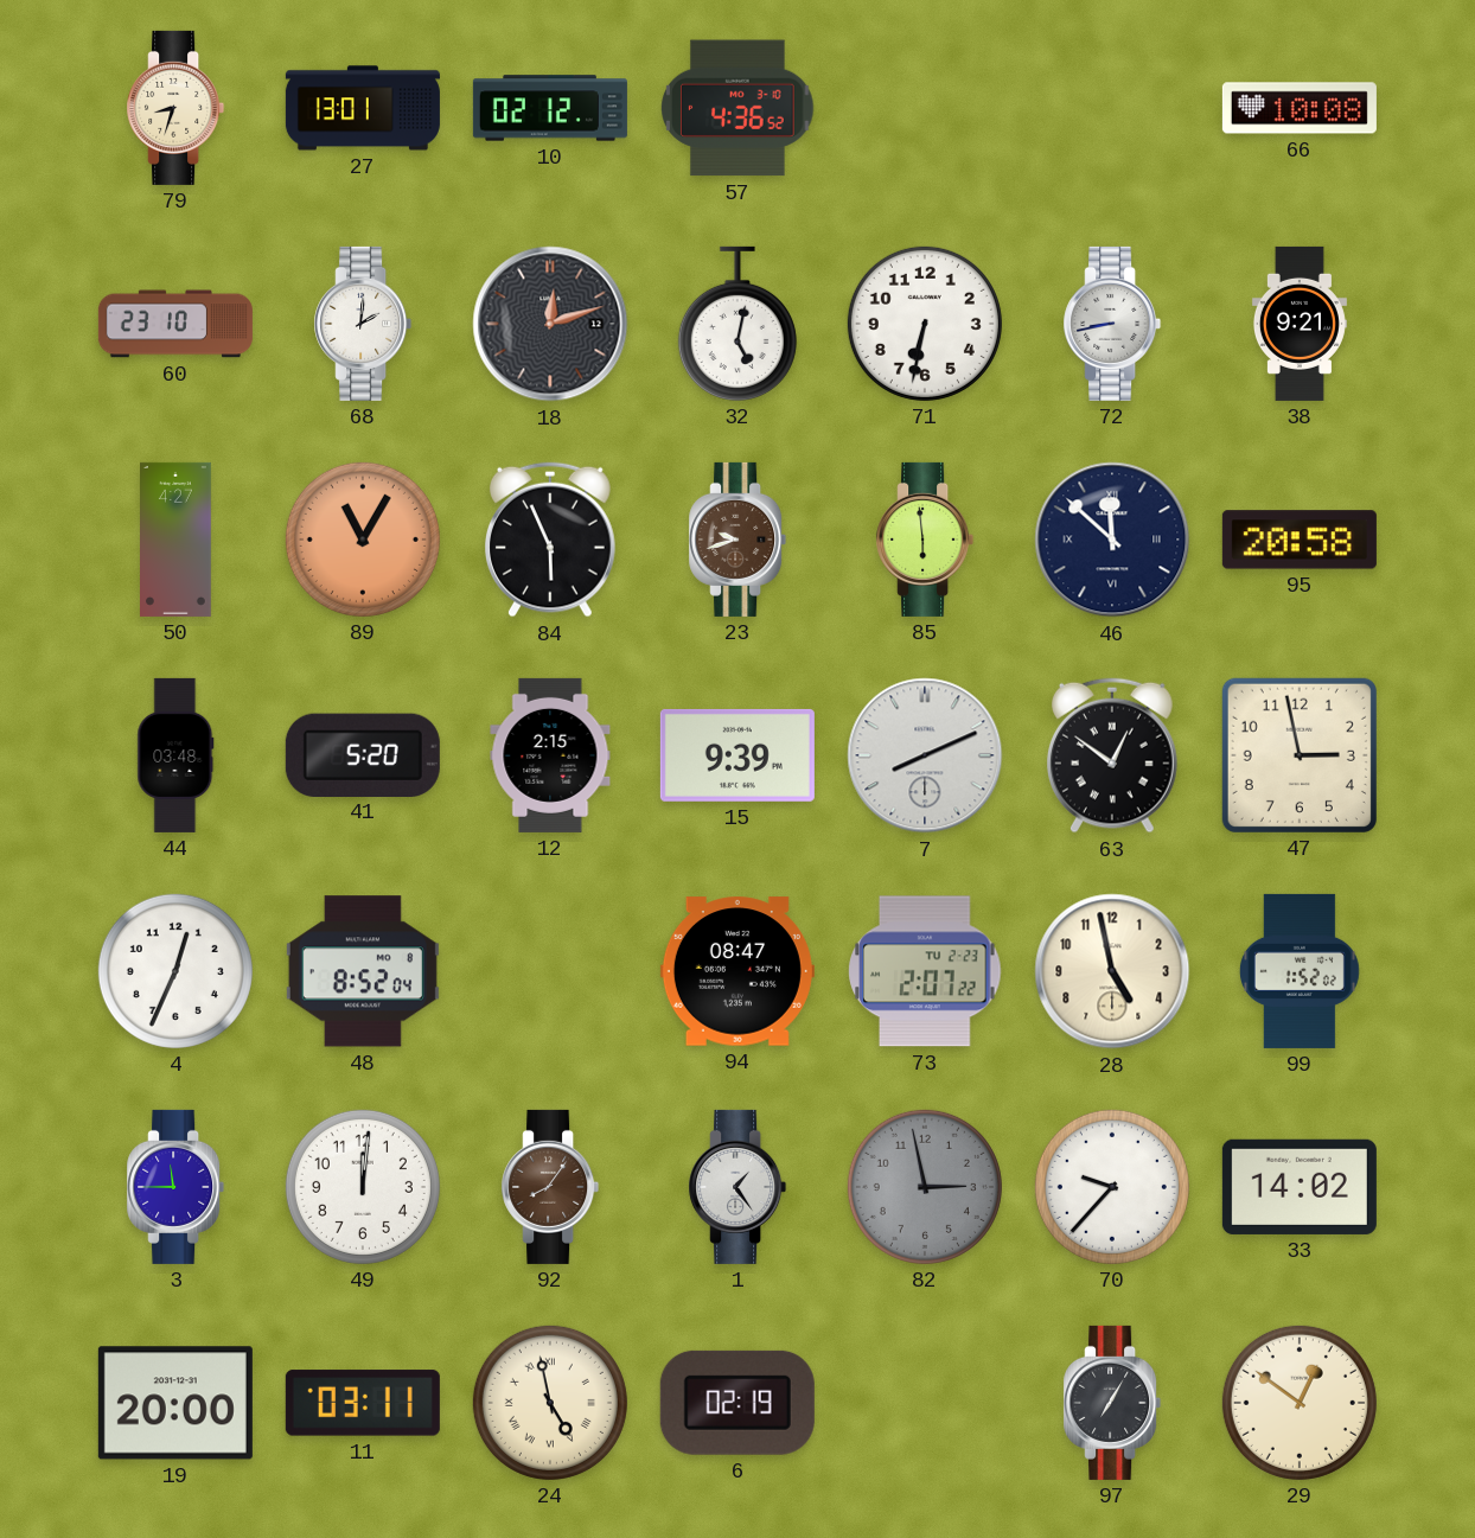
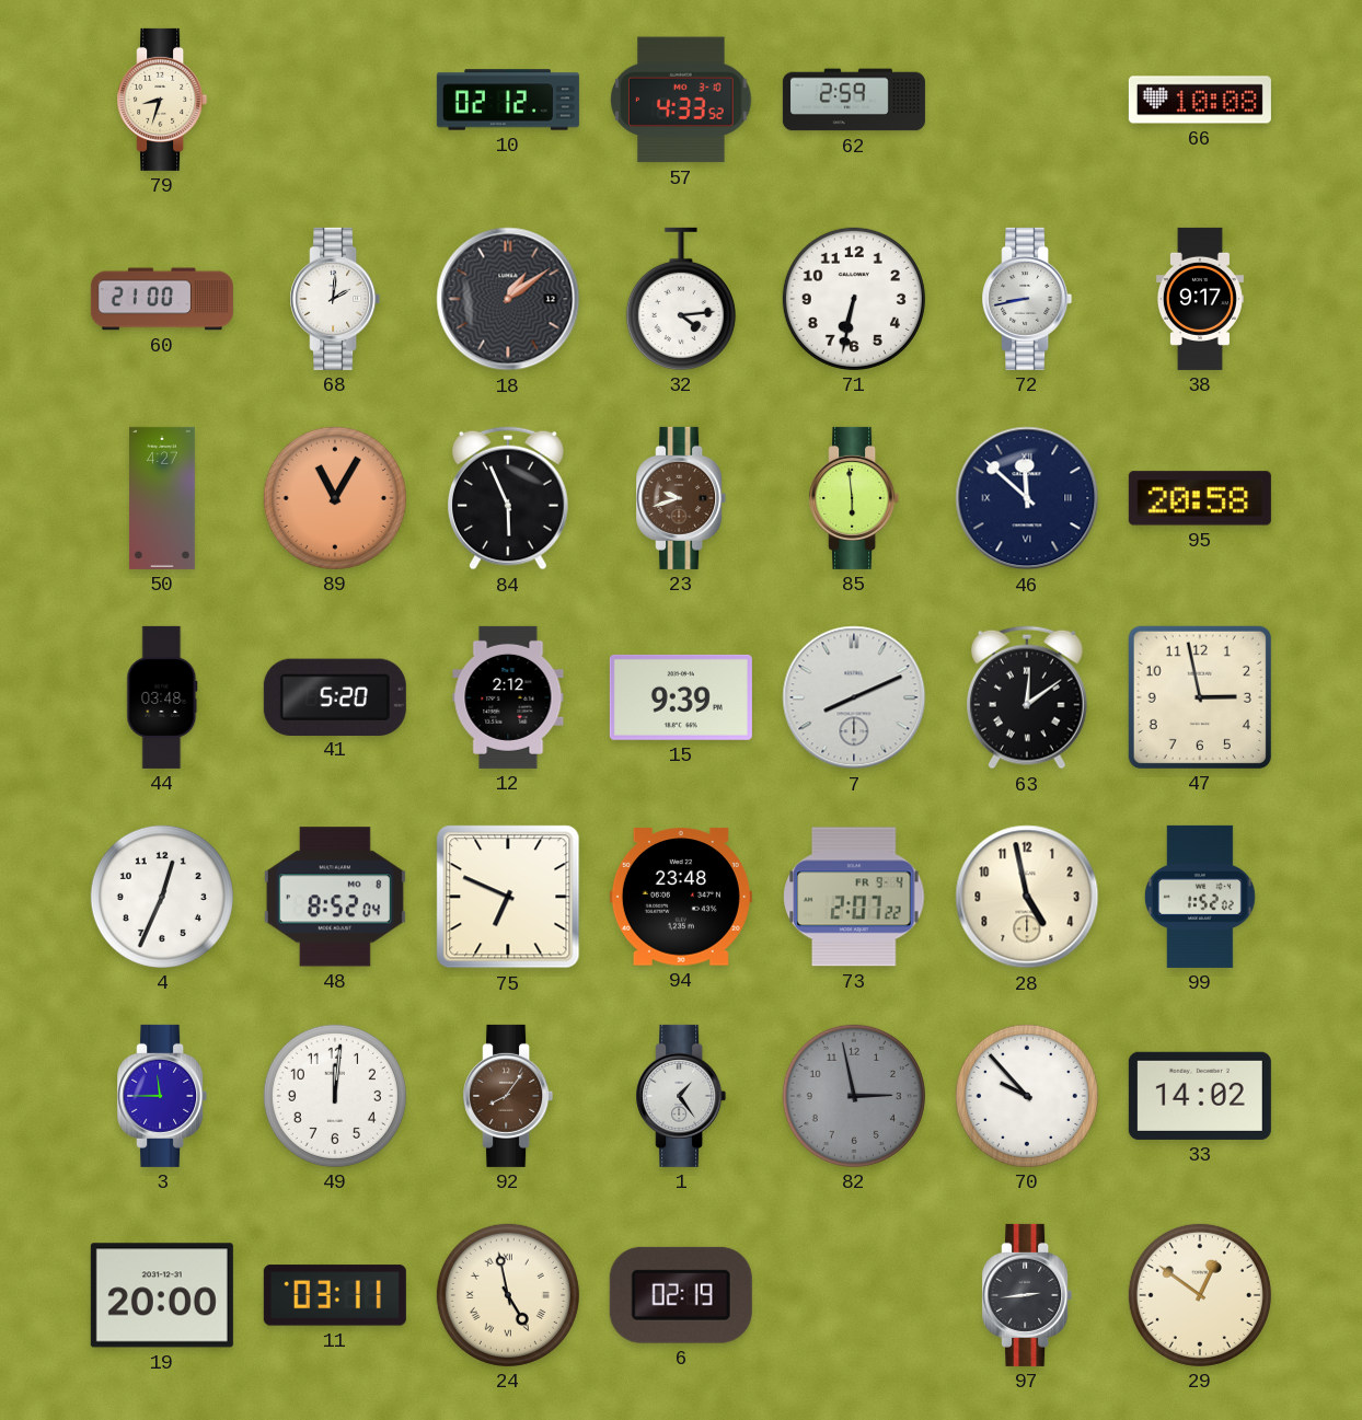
27: 13:01 -> none (363, 108)
57: 4:36 -> 4:33 (681, 100)
62: none -> 2:59 (854, 100)
60: 23:10 -> 21:00 (162, 299)
18: 12:12 -> 1:09 (508, 299)
32: 5:02 -> 4:14 (681, 299)
38: 9:21 -> 9:17 (1200, 299)
12: 2:15 -> 2:12 (508, 697)
63: 12:51 -> 12:09 (1027, 697)
75: none -> 6:49 (508, 897)
94: 08:47 -> 23:48 (681, 897)
73 date: TU 2-23 -> FR 9-4 (854, 897)
70: 9:37 -> 9:53 (1027, 1096)
97: 7:05 -> 2:44 (1027, 1295)
